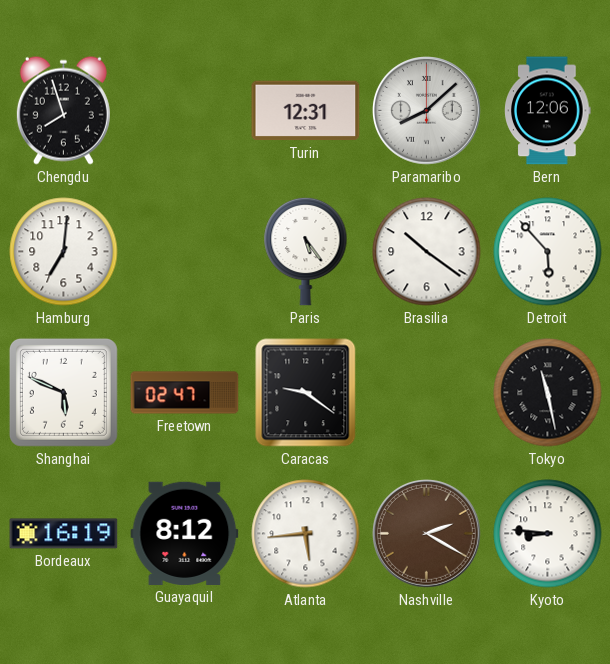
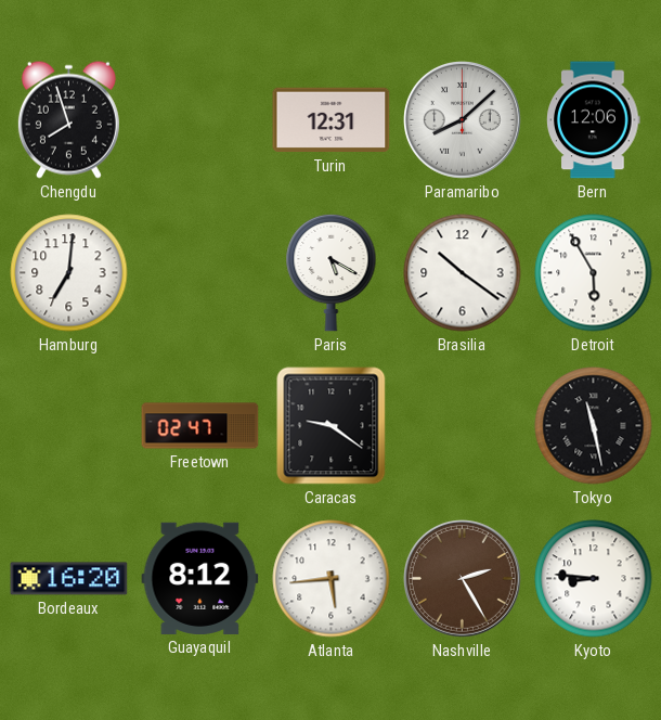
Paris: 5:24 -> 5:20 (332, 272)
Detroit: 5:53 -> 5:55 (594, 273)
Shanghai: 5:49 -> none (63, 392)
Bordeaux: 16:19 -> 16:20 (69, 579)
Nashville: 2:20 -> 2:25 (463, 579)
